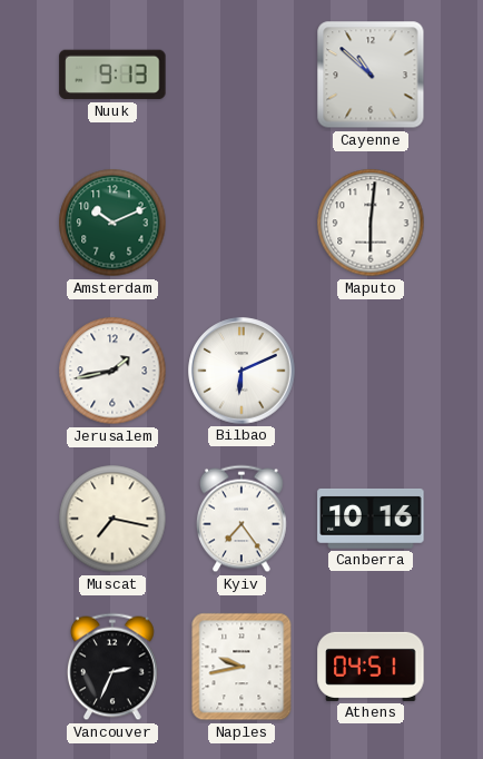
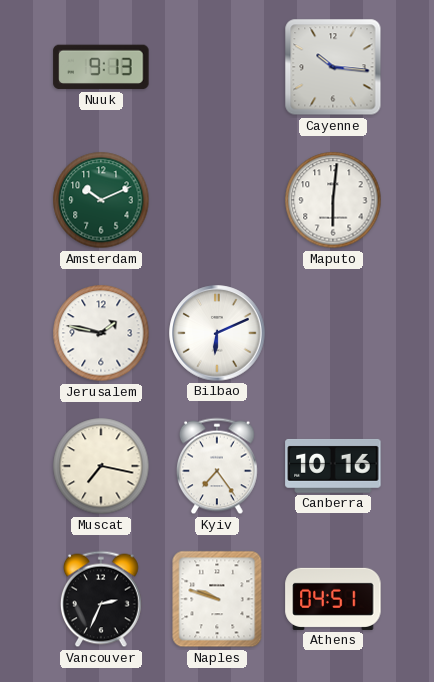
Cayenne: 10:52 -> 10:16 (333, 67)
Jerusalem: 1:43 -> 1:47 (101, 333)
Naples: 9:43 -> 9:48 (217, 599)
